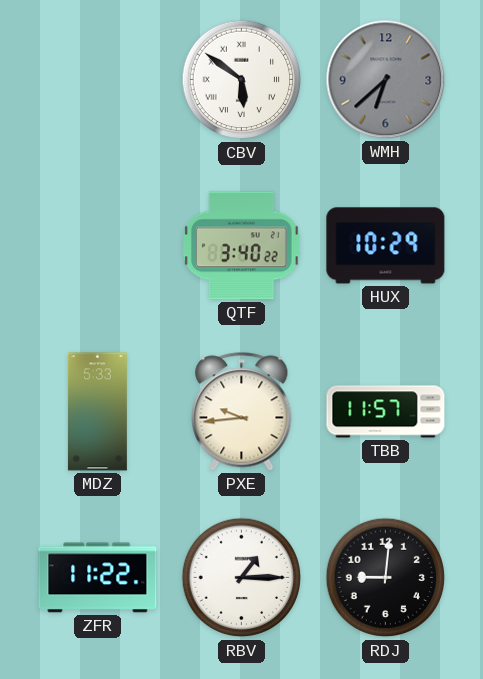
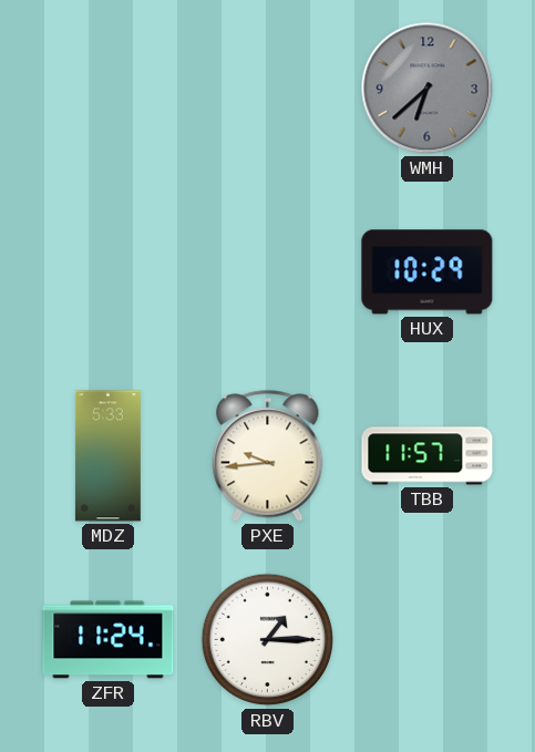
CBV: 5:51 -> none (242, 80)
QTF: 3:40 -> none (241, 246)
ZFR: 11:22 -> 11:24 (109, 640)
RDJ: 9:01 -> none (386, 578)
